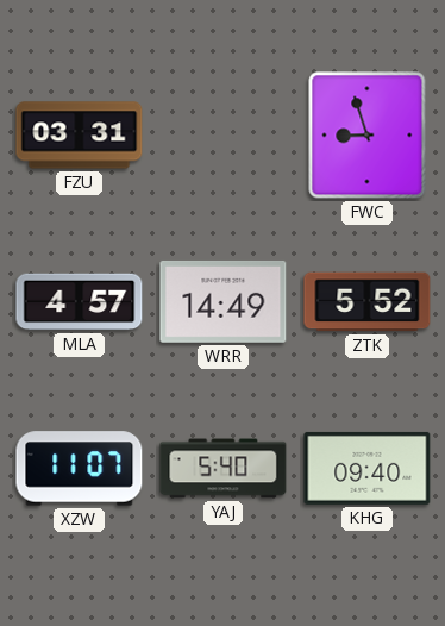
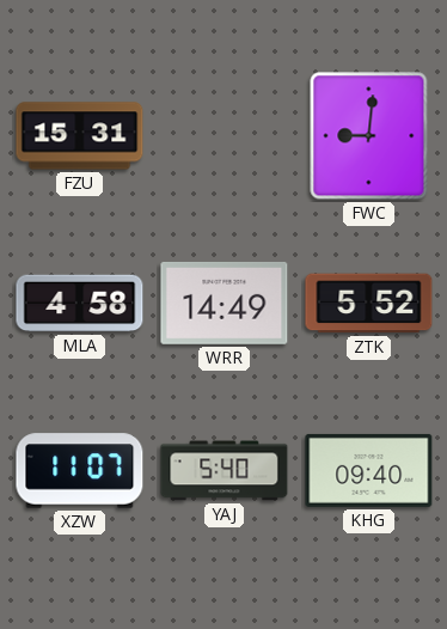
FZU: 03:31 -> 15:31 (80, 136)
FWC: 8:57 -> 9:01 (369, 136)
MLA: 4:57 -> 4:58 (80, 304)
